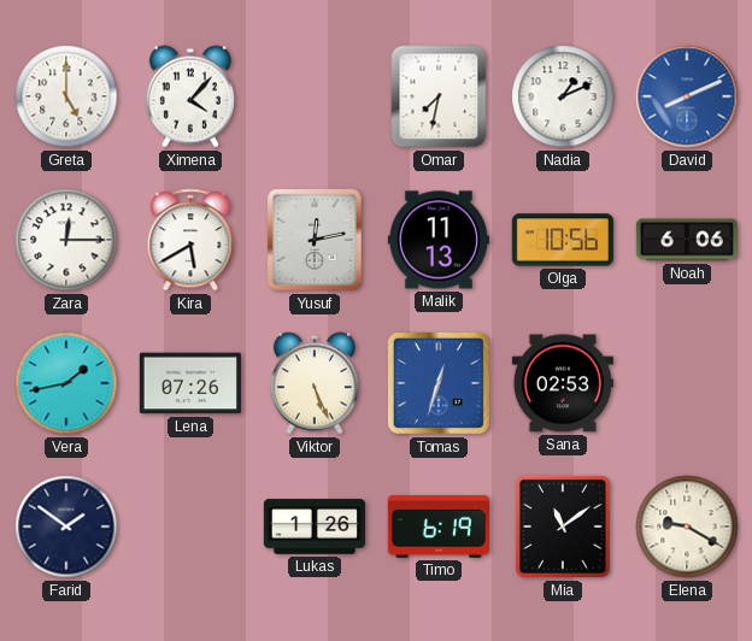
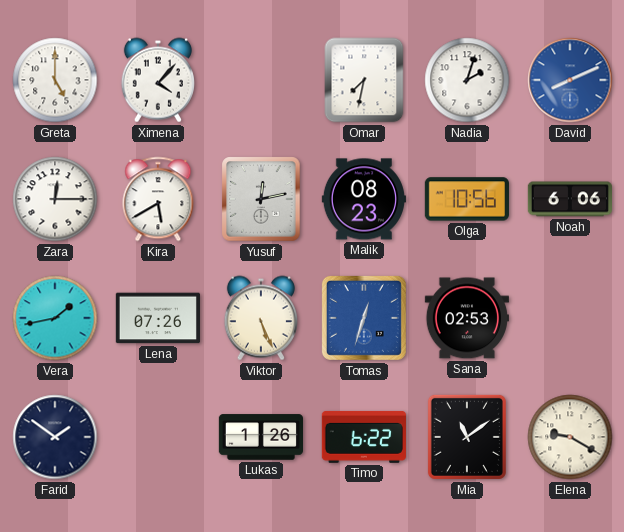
Nadia: 1:11 -> 2:03 (467, 80)
Malik: 11:13 -> 08:23 (364, 199)
Timo: 6:19 -> 6:22 (364, 437)
